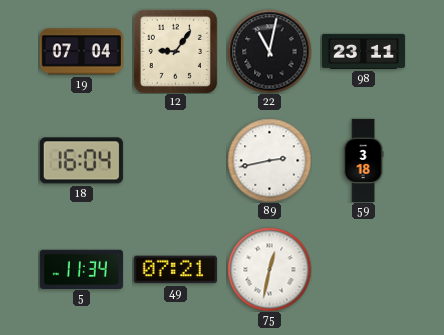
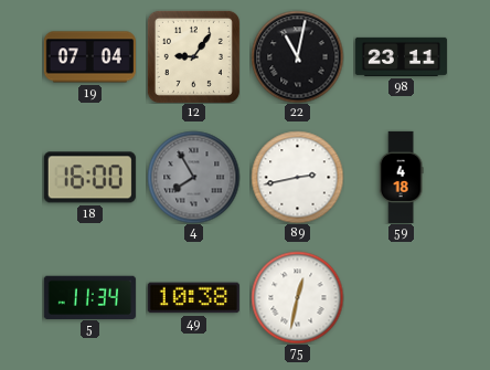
18: 16:04 -> 16:00 (89, 178)
4: none -> 7:55 (193, 177)
59: 3:18 -> 4:18 (401, 177)
49: 07:21 -> 10:38 (193, 298)
